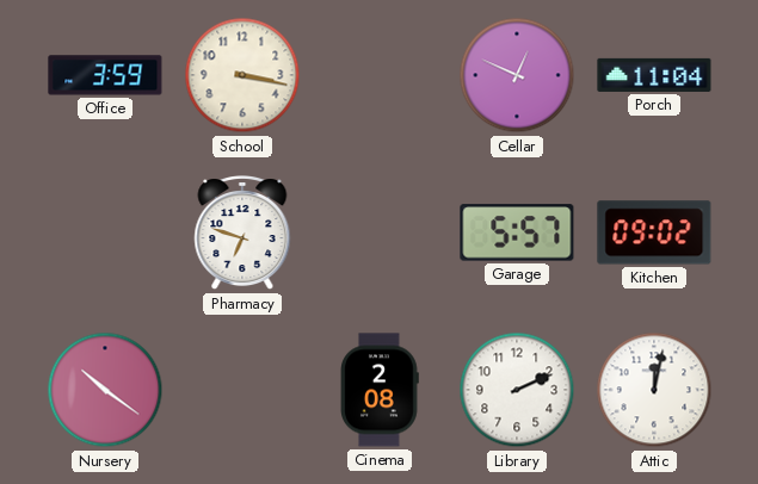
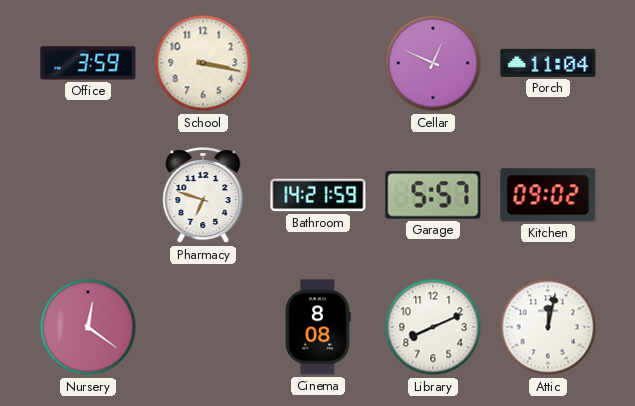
Bathroom: none -> 14:21 (318, 195)
Nursery: 10:21 -> 12:21 (88, 327)
Cinema: 2:08 -> 8:08 (318, 327)
Library: 2:11 -> 8:11 (433, 327)
